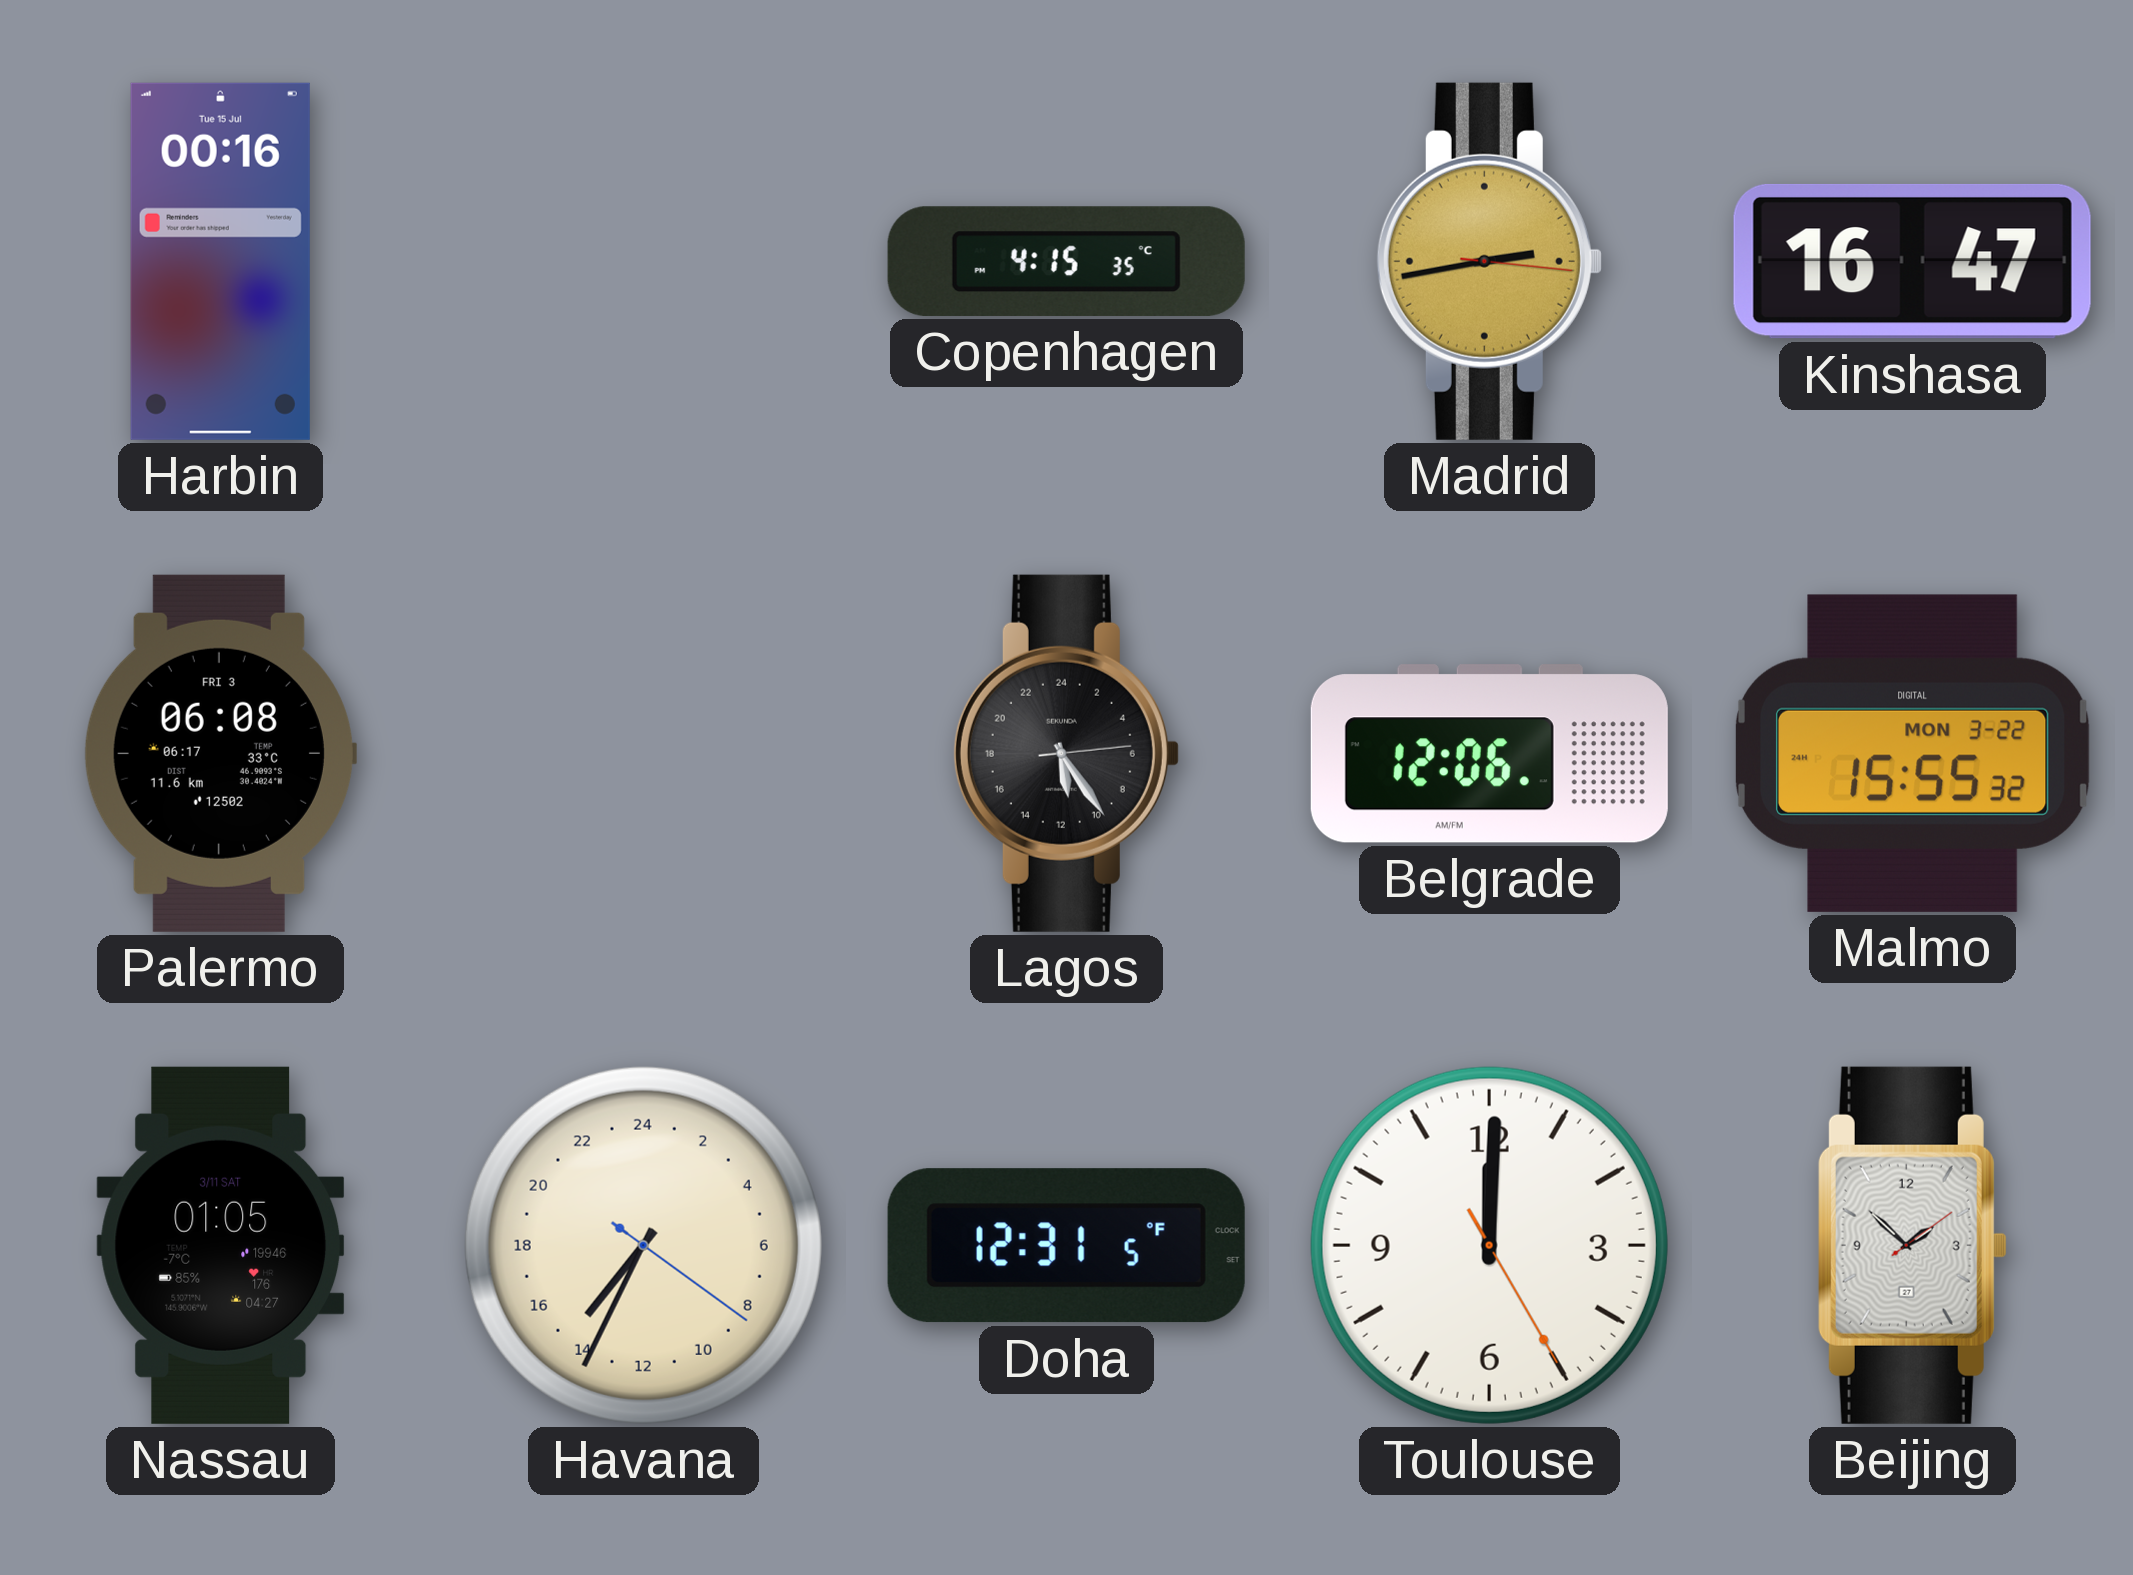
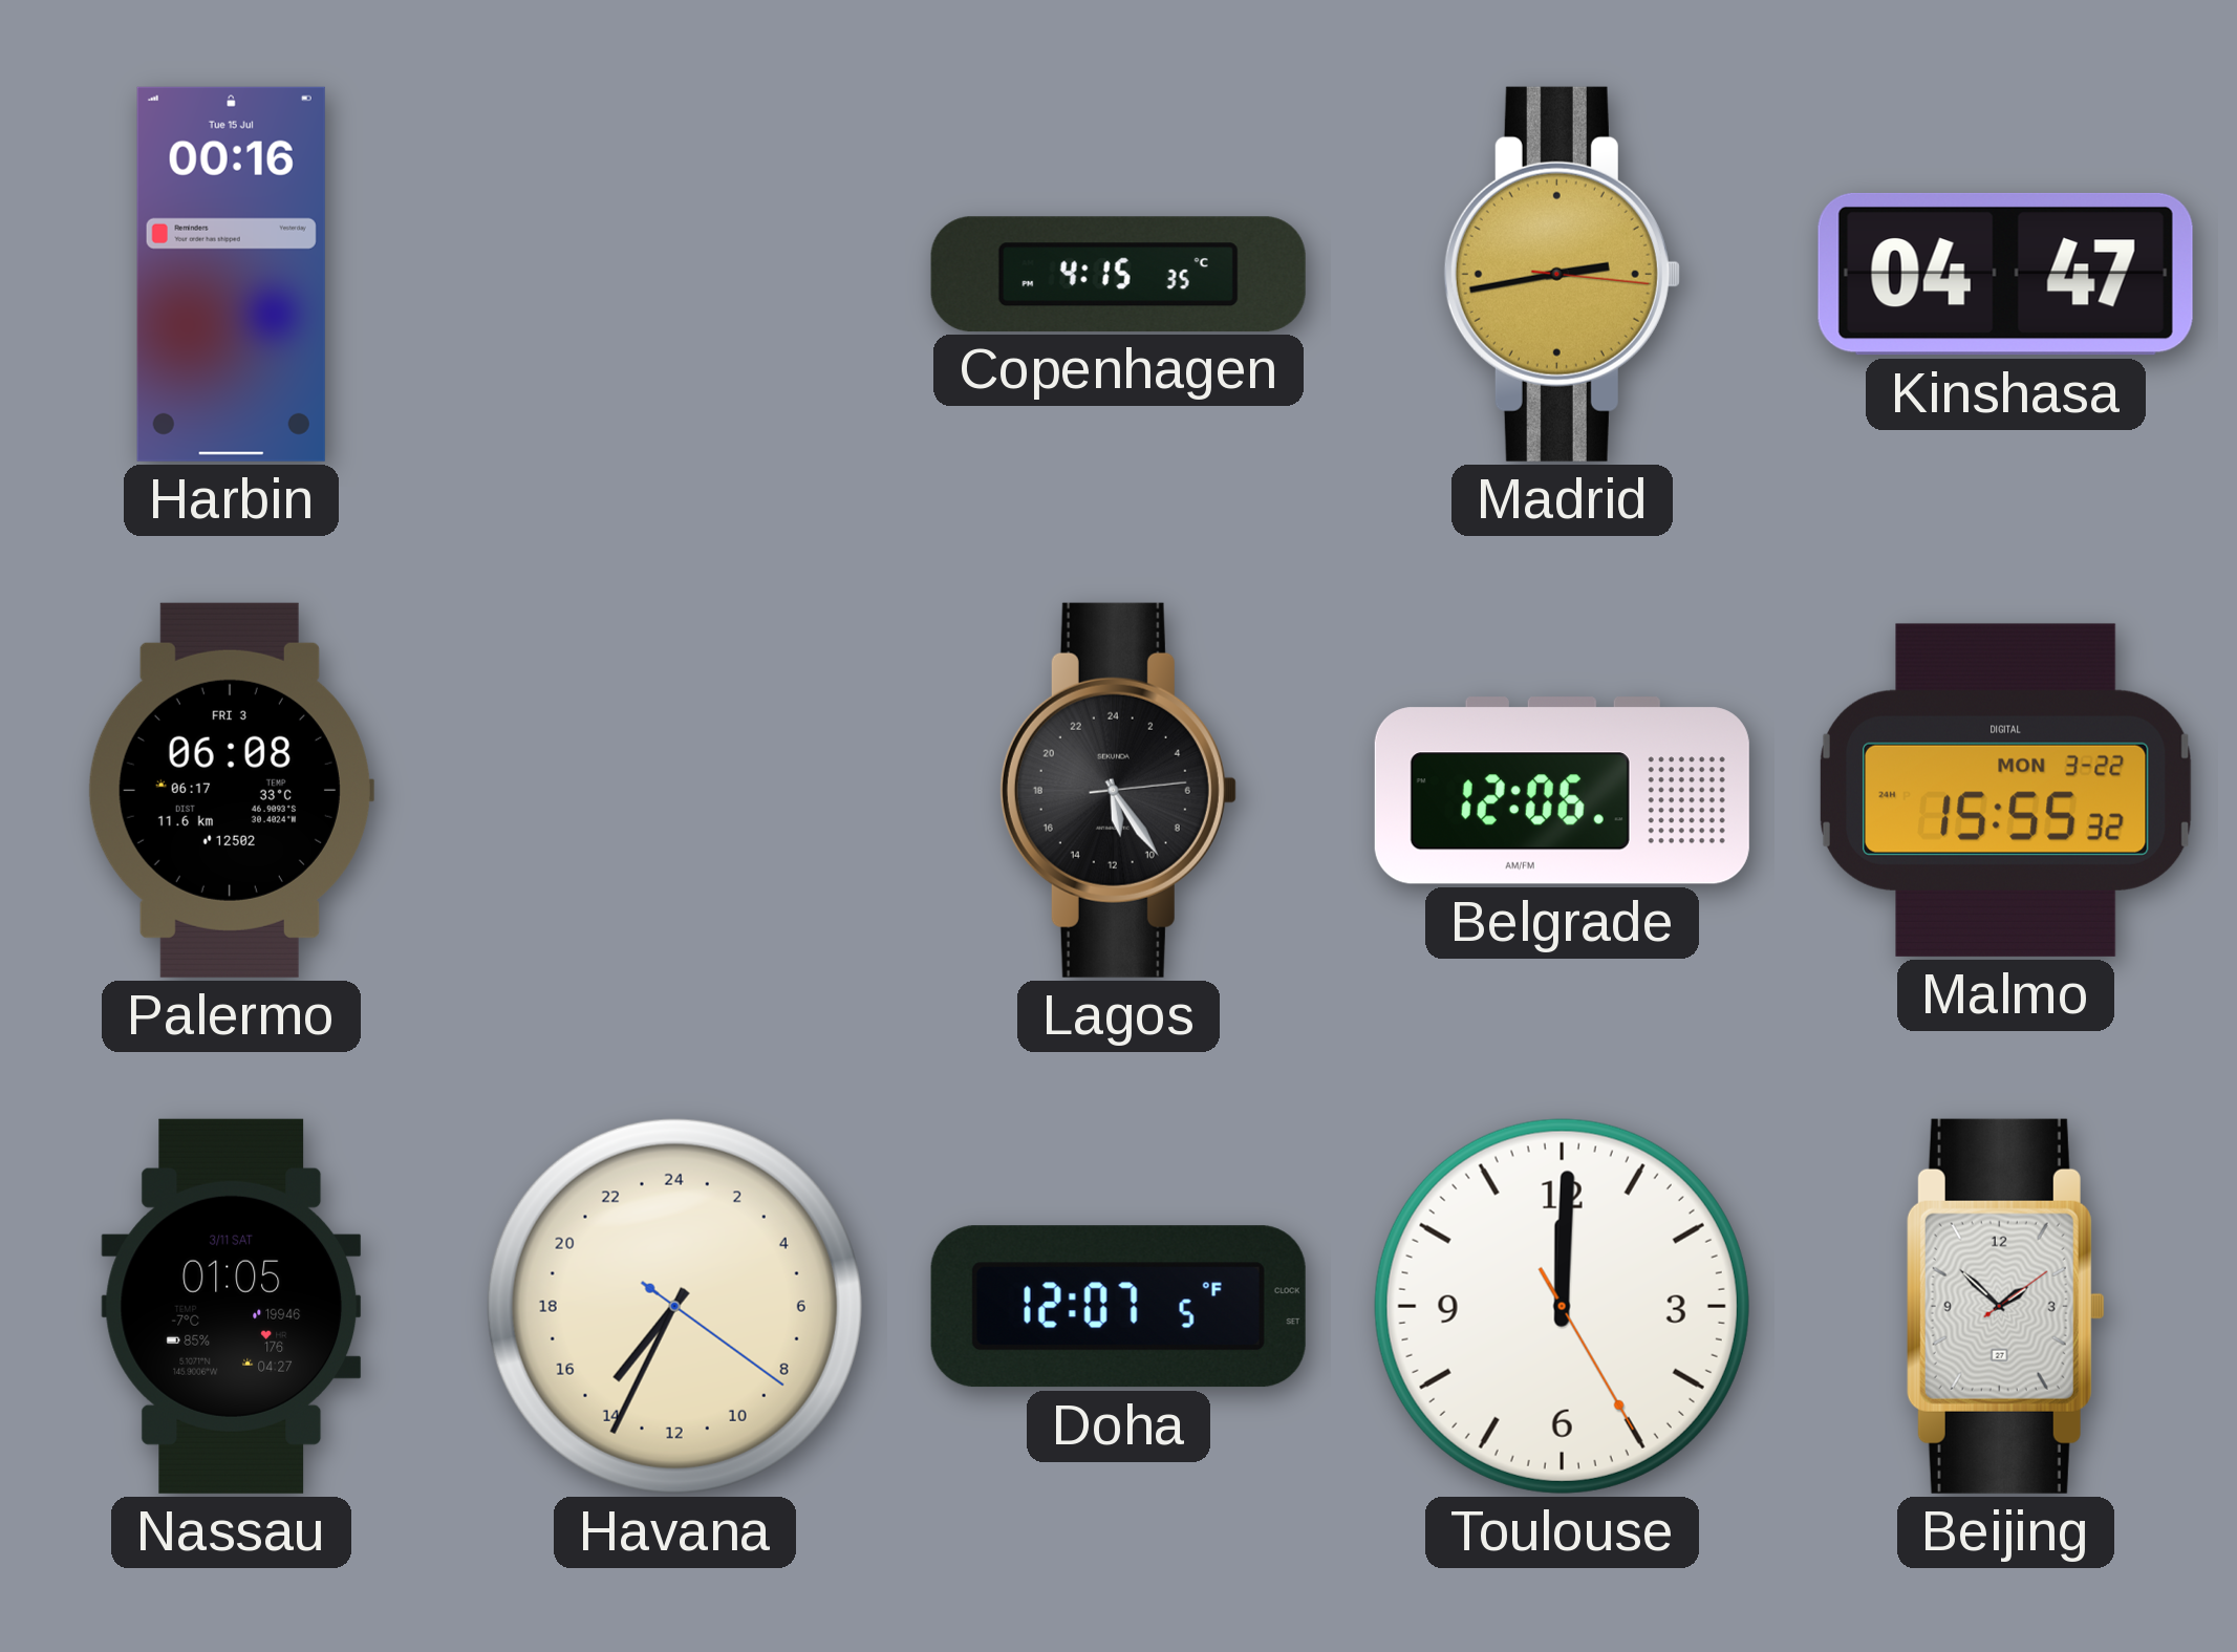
Kinshasa: 16:47 -> 04:47 (2005, 274)
Doha: 12:31 -> 12:07 (1118, 1307)
